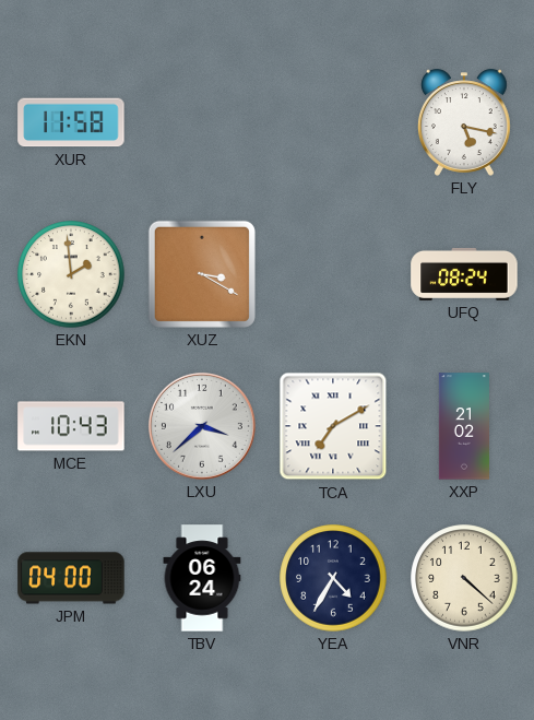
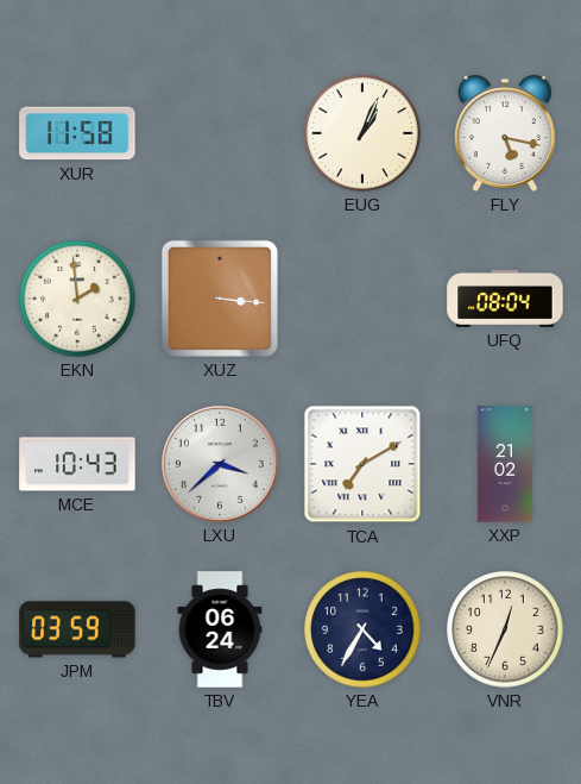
EUG: none -> 1:04 (362, 133)
XUZ: 3:20 -> 3:16 (220, 299)
UFQ: 08:24 -> 08:04 (505, 299)
JPM: 04:00 -> 03:59 (77, 629)
VNR: 4:22 -> 12:34 (505, 629)
